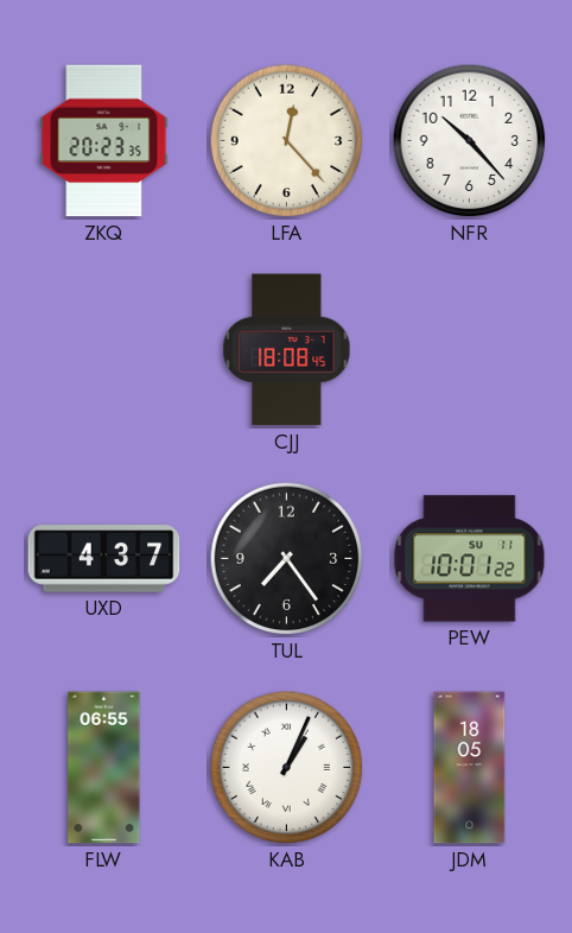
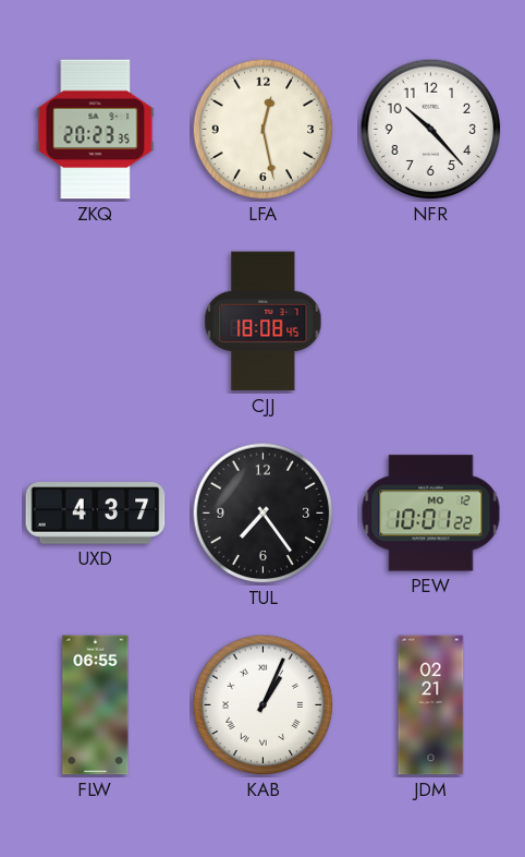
LFA: 12:23 -> 12:28 (264, 130)
PEW date: SU 11 -> MO 12 (431, 514)
JDM: 18:05 -> 02:21 (431, 705)
